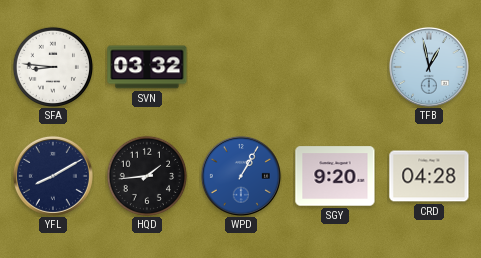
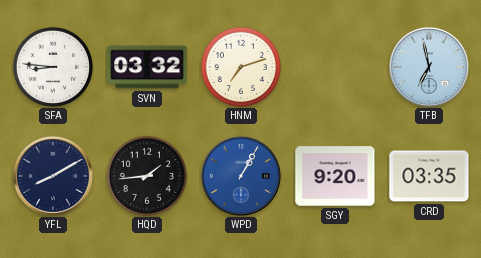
HNM: none -> 7:12 (240, 66)
TFB: 12:58 -> 6:58 (429, 67)
CRD: 04:28 -> 03:35 (429, 176)
